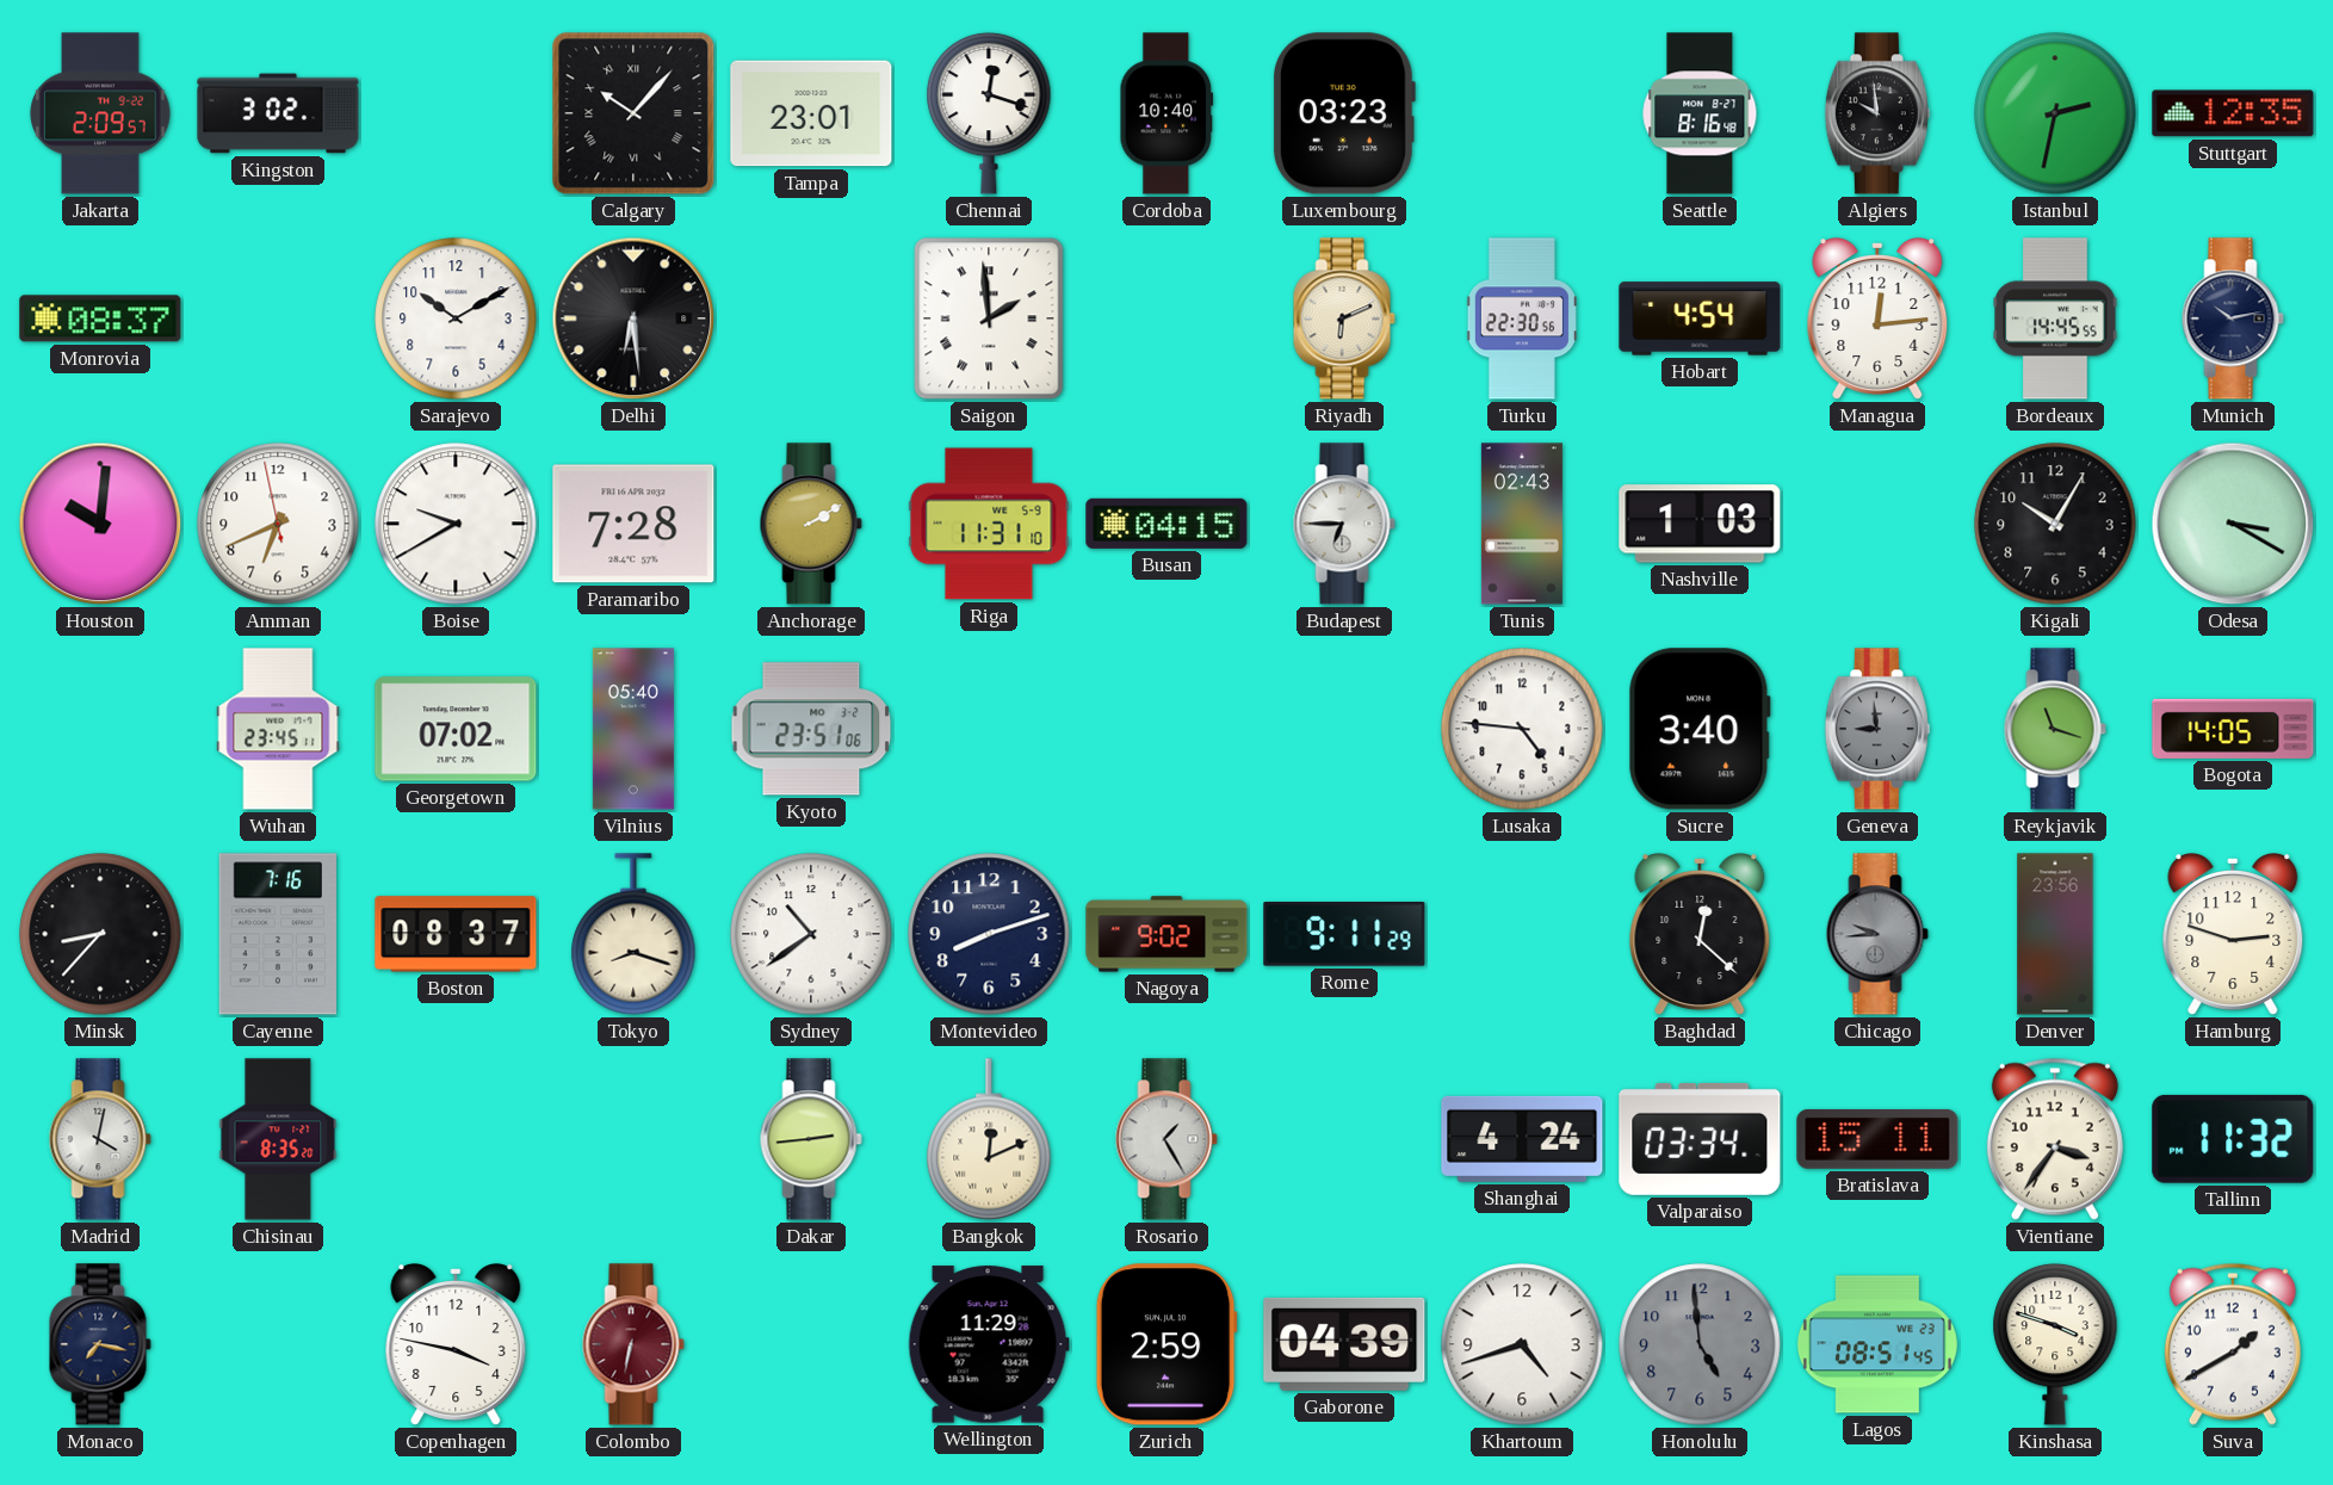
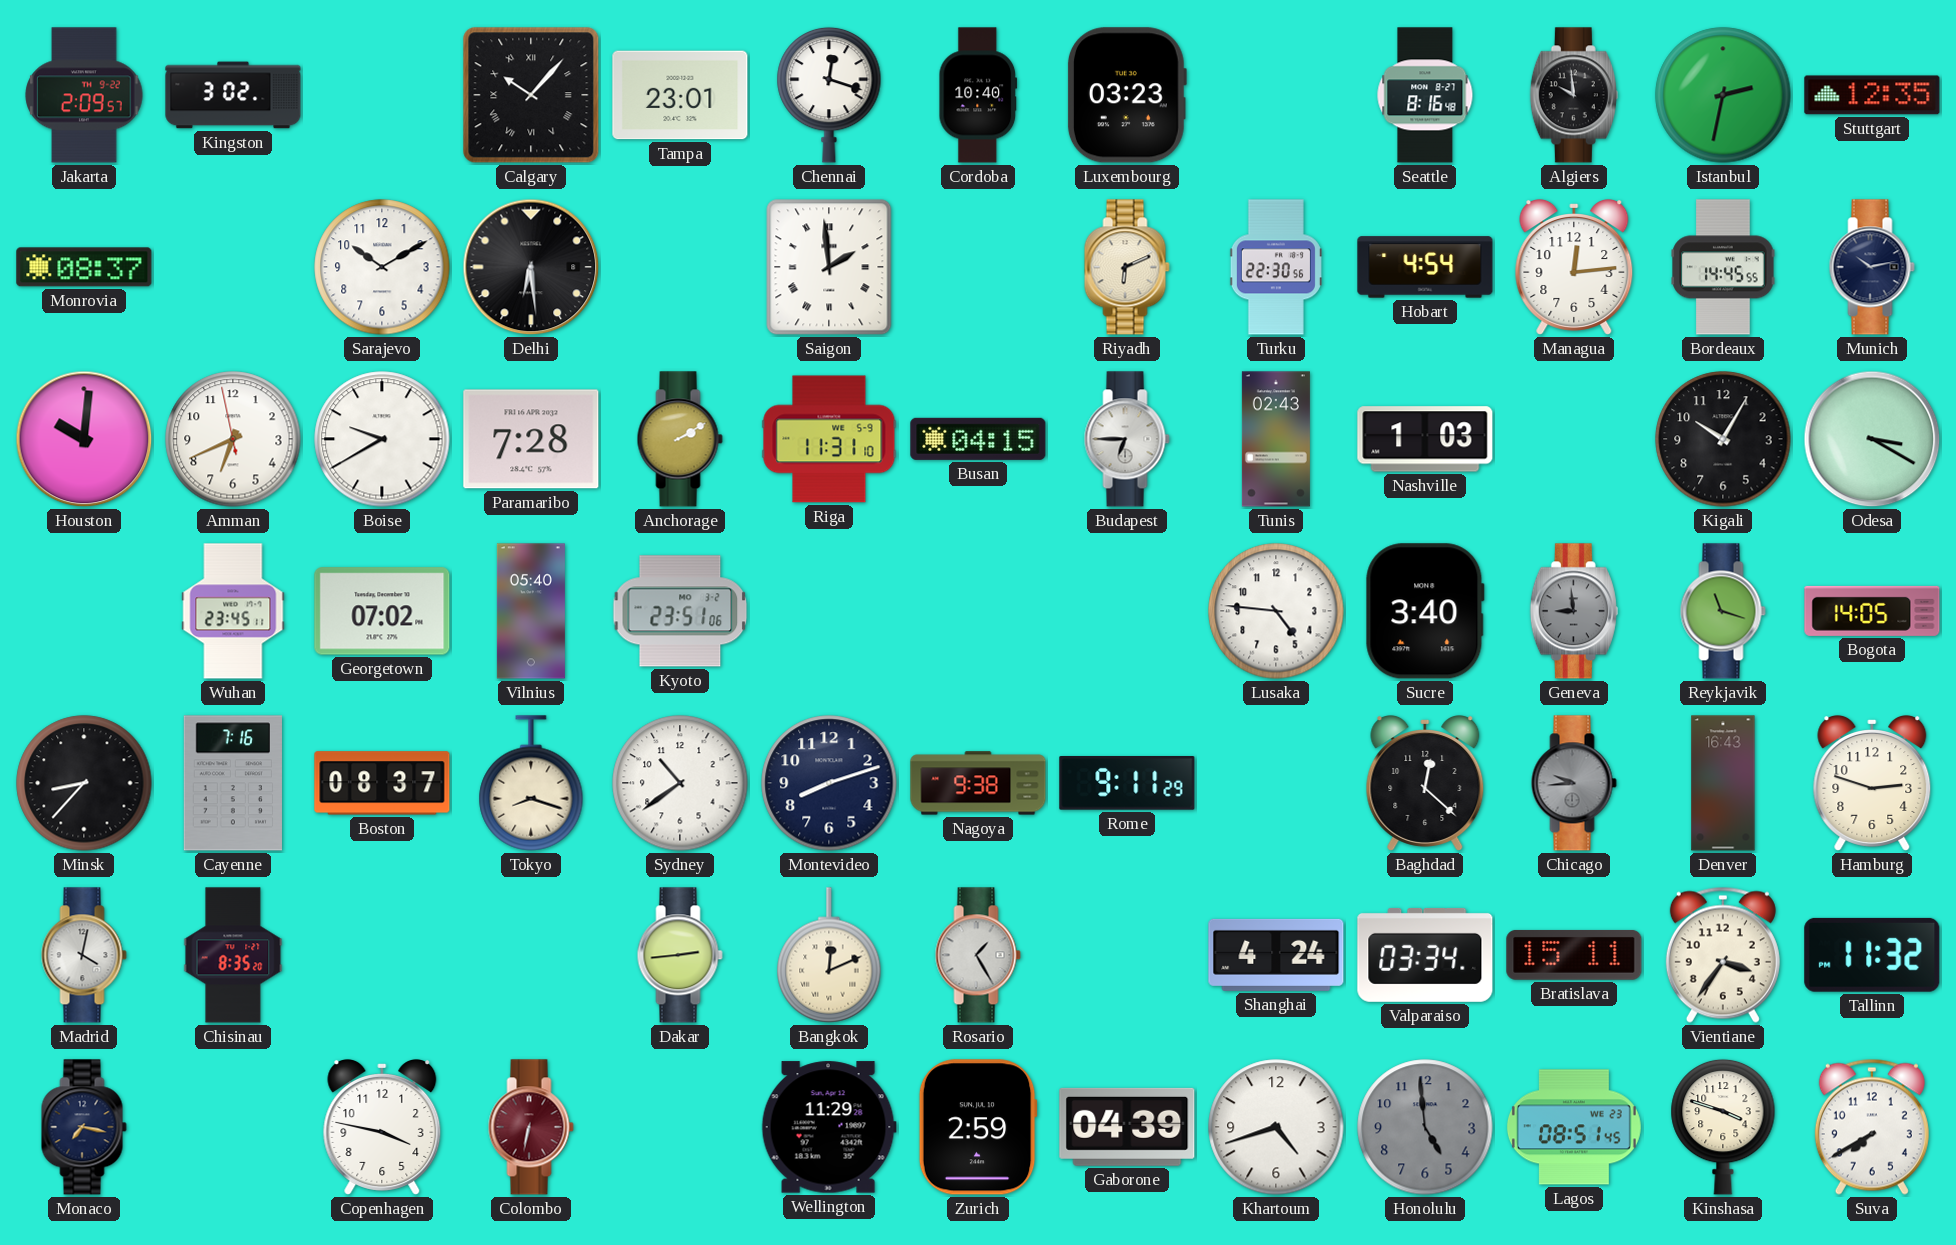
Nagoya: 9:02 -> 9:38 (978, 783)
Denver: 23:56 -> 16:43 (1723, 783)
Suva: 1:40 -> 7:40 (1872, 1127)
